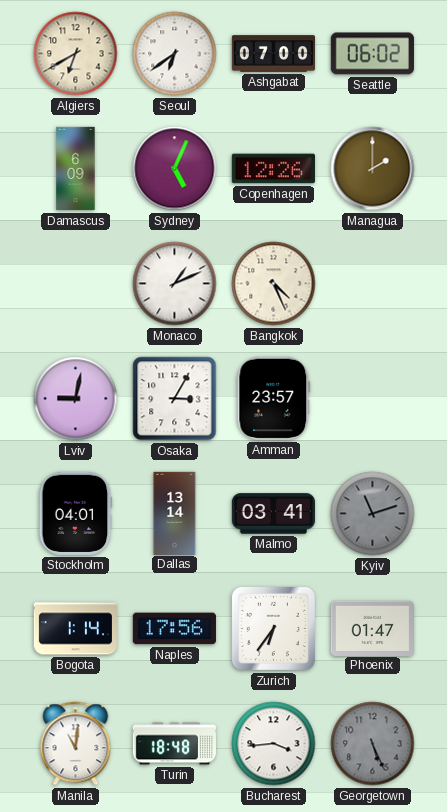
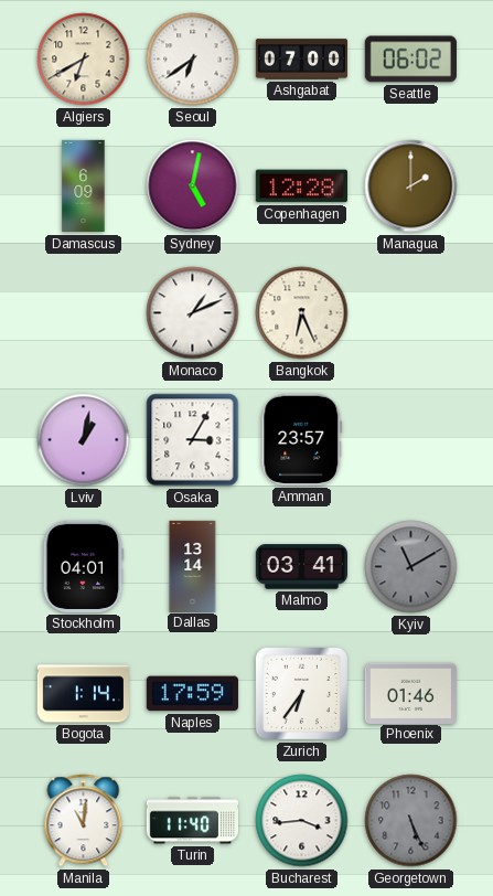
Sydney: 5:04 -> 5:02 (193, 186)
Copenhagen: 12:26 -> 12:28 (301, 186)
Bangkok: 4:26 -> 6:26 (302, 313)
Lviv: 9:02 -> 1:02 (84, 440)
Kyiv: 11:12 -> 11:10 (411, 567)
Naples: 17:56 -> 17:59 (192, 694)
Phoenix: 01:47 -> 01:46 (410, 693)
Turin: 18:48 -> 11:40 (192, 821)
